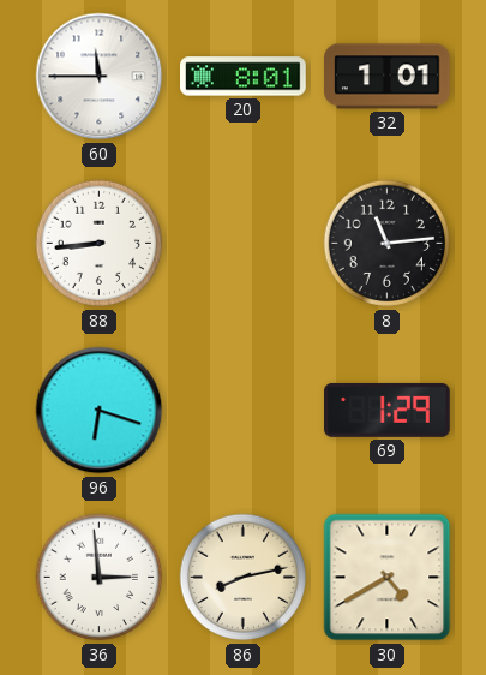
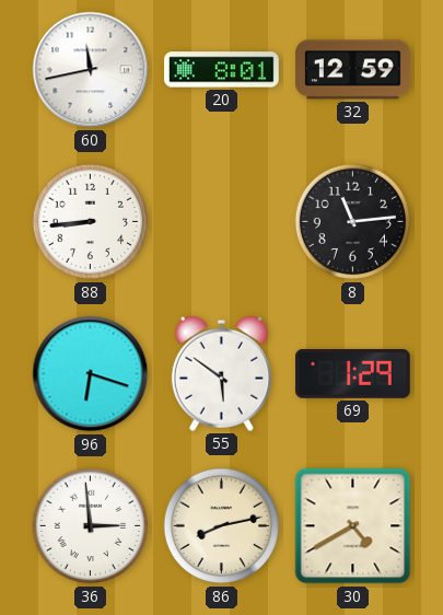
60: 11:45 -> 11:43 (91, 70)
32: 1:01 -> 12:59 (353, 70)
55: none -> 5:51 (221, 373)
